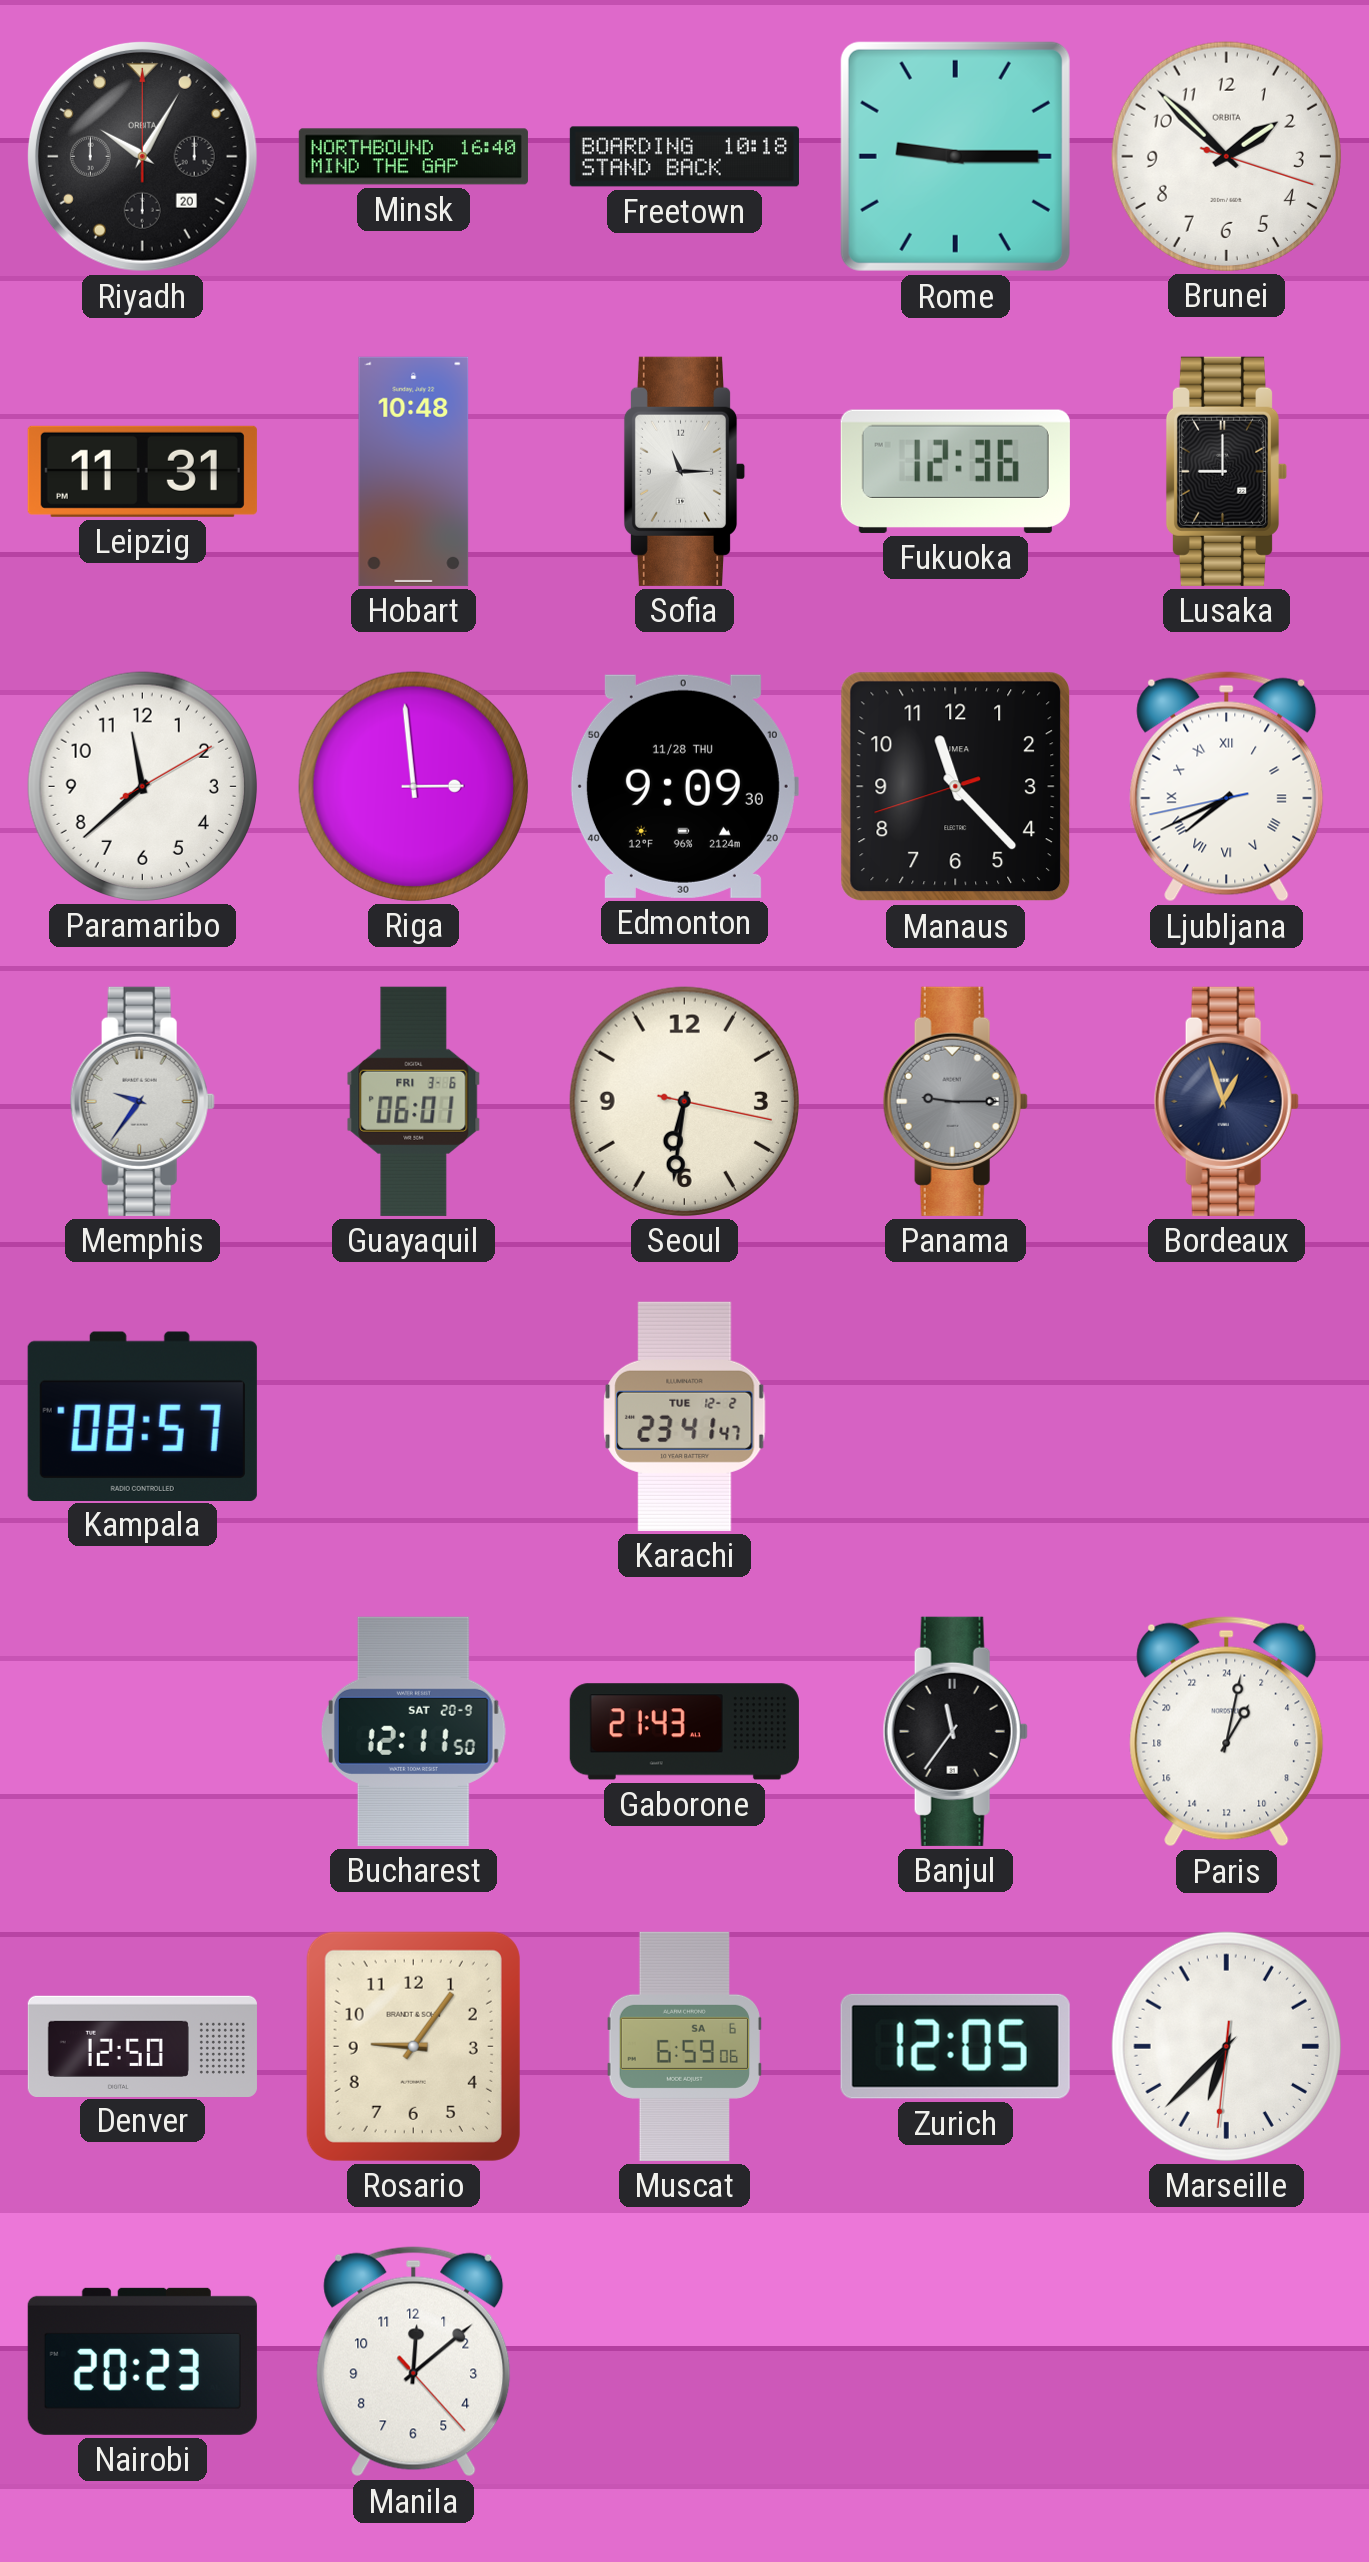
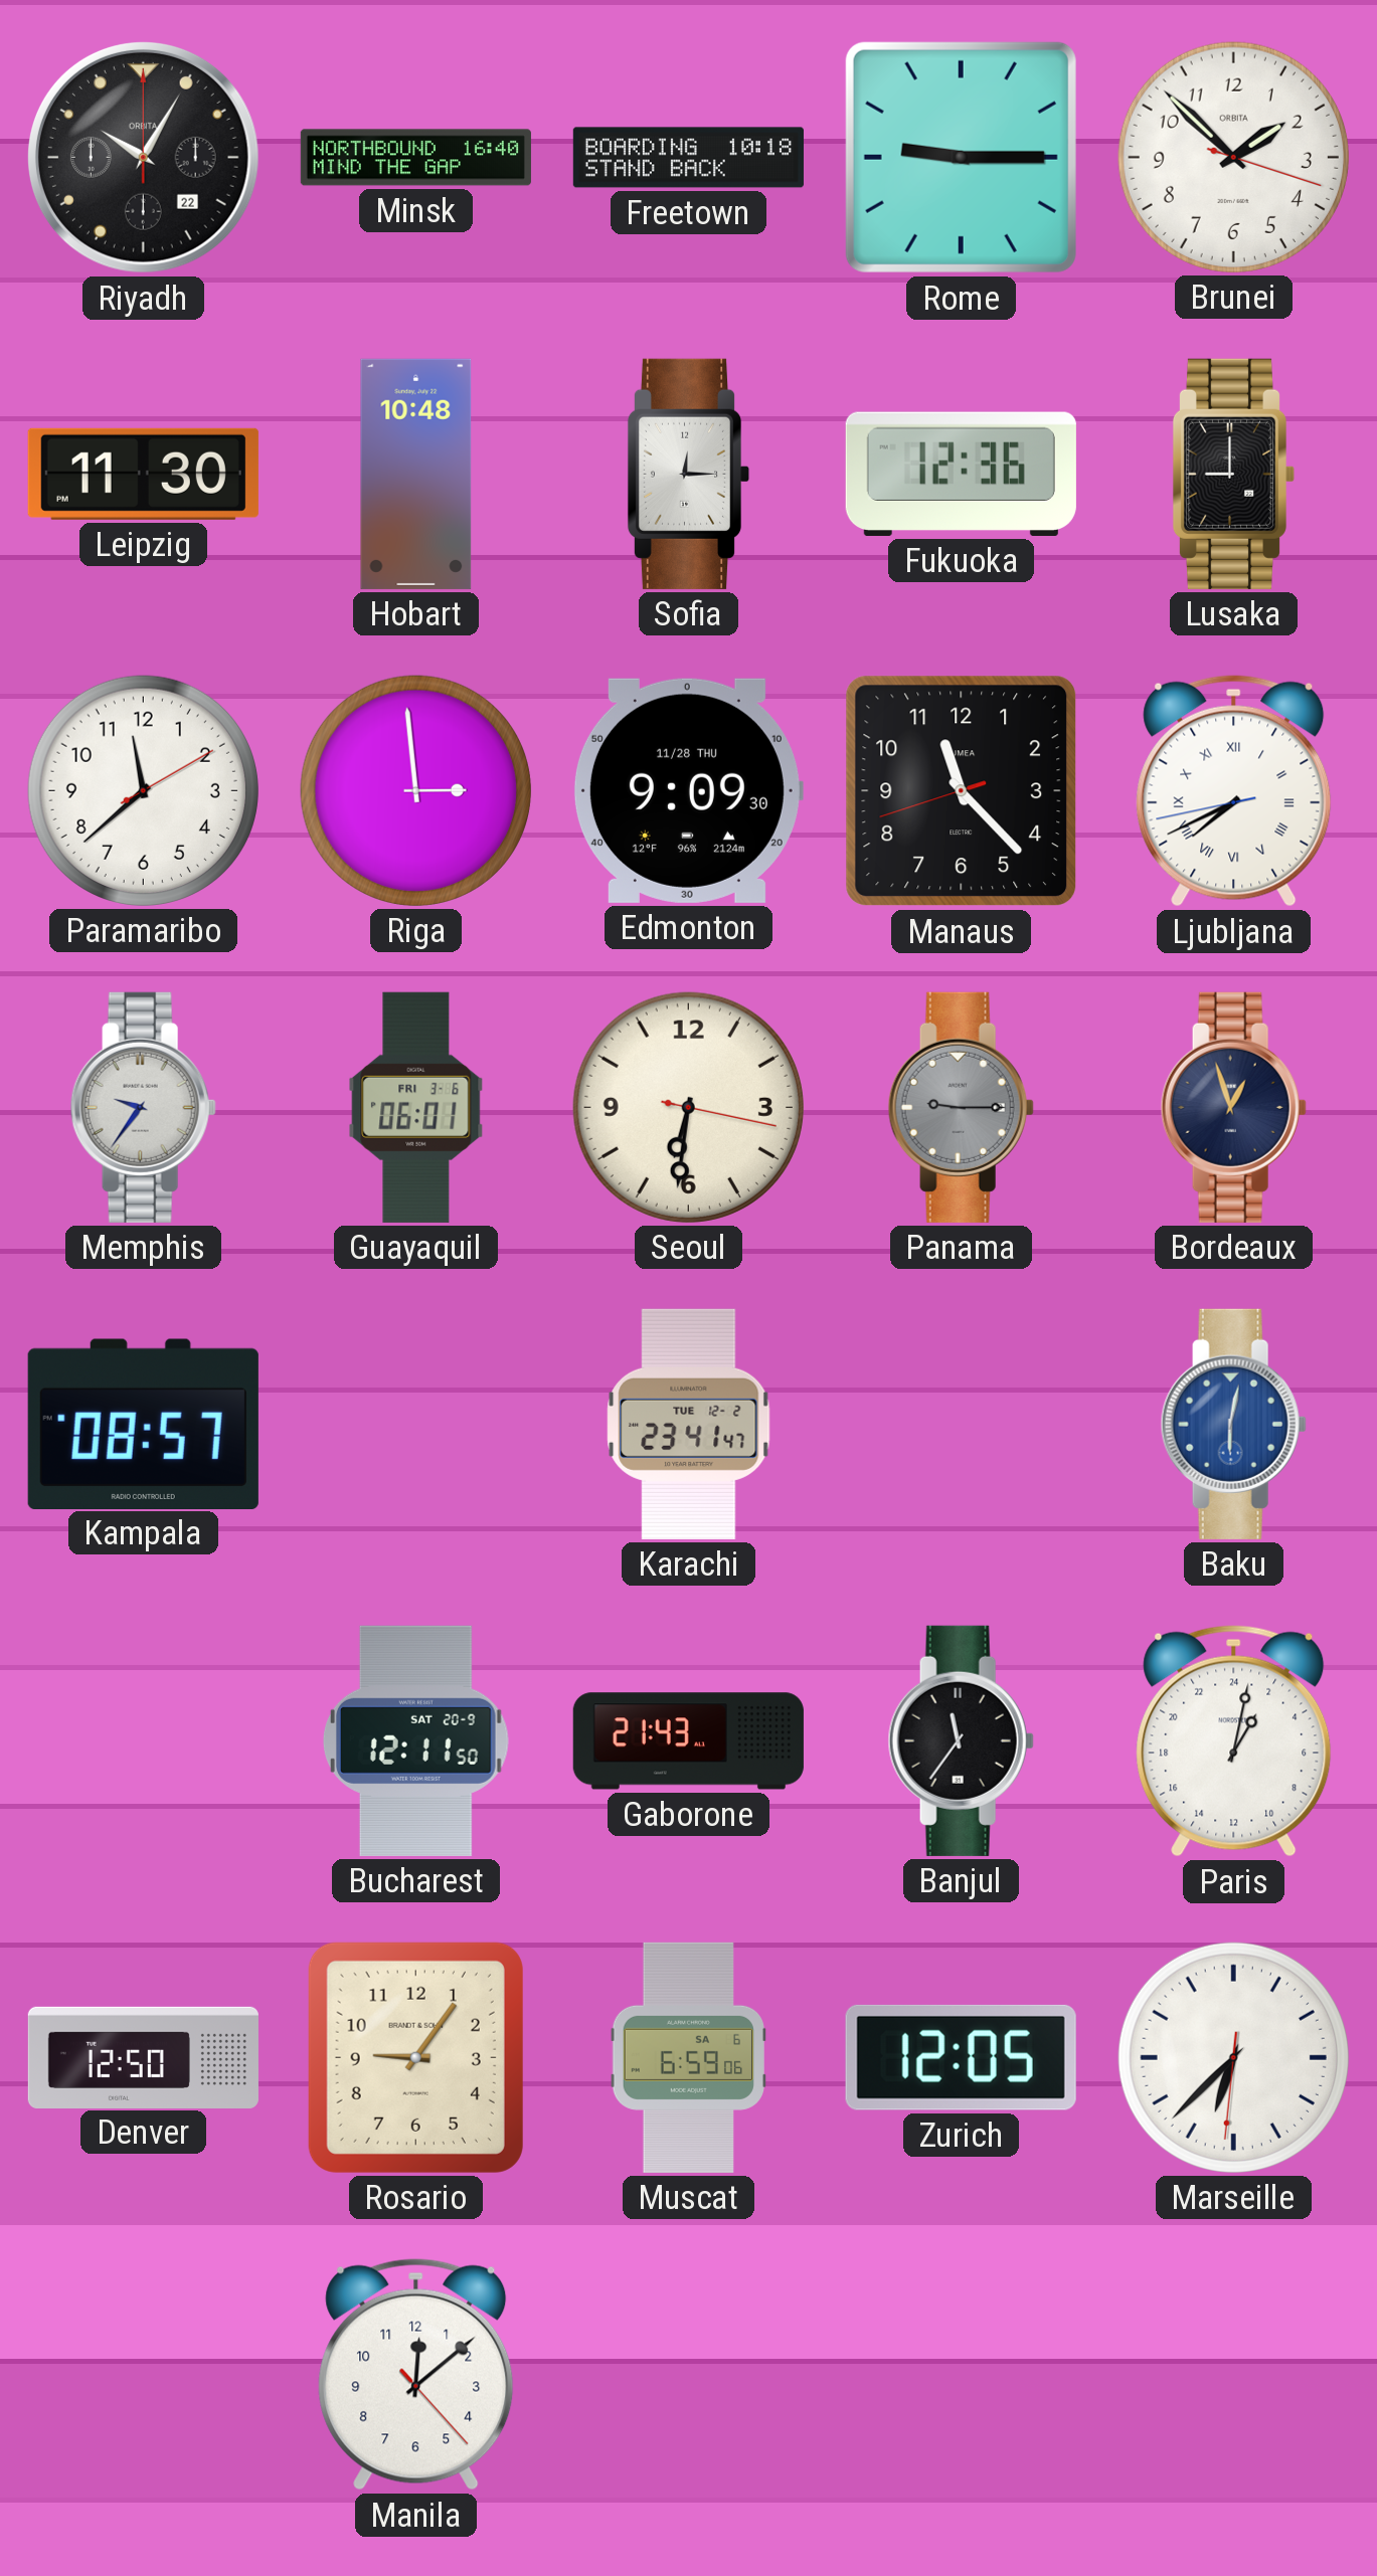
Riyadh date: 20 -> 22 (143, 157)
Leipzig: 11:31 -> 11:30 (143, 474)
Sofia: 11:15 -> 12:15 (689, 474)
Baku: none -> 6:02 (1233, 1424)
Nairobi: 20:23 -> none (142, 2361)
